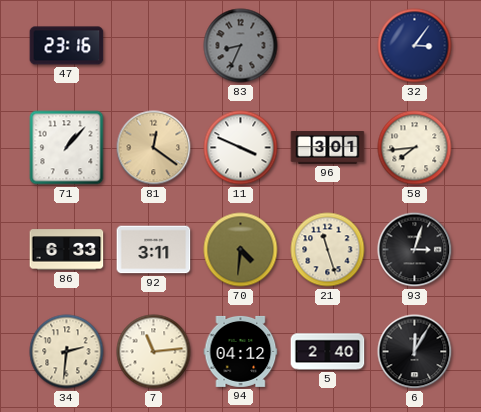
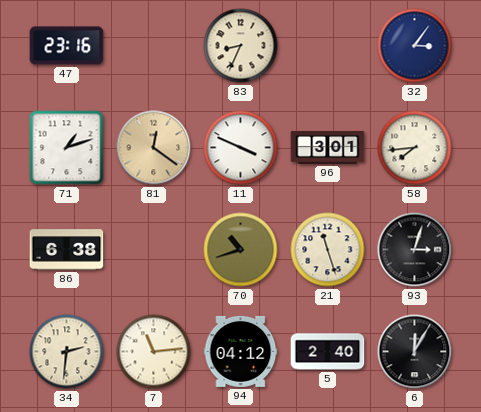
83 dial: grey -> cream (241, 46)
71: 1:07 -> 1:12 (67, 148)
86: 6:33 -> 6:38 (67, 250)
92: 3:11 -> none (154, 250)
70: 4:31 -> 10:42 (241, 250)
